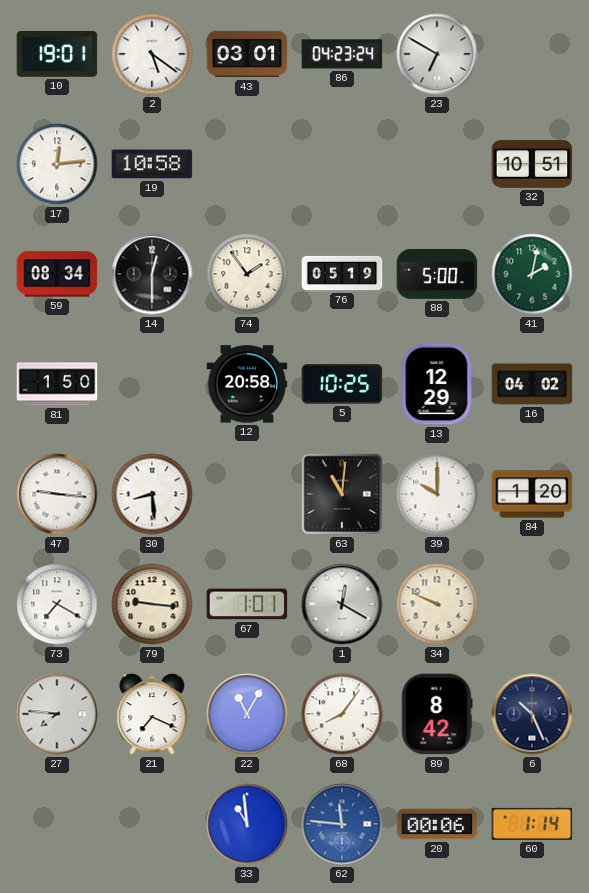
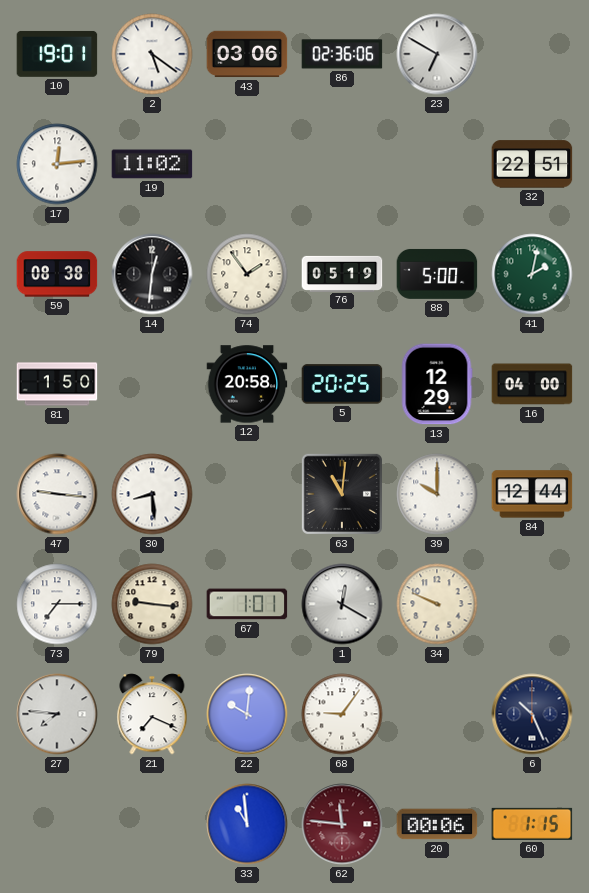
43: 03:01 -> 03:06 (247, 54)
86: 04:23 -> 02:36 (342, 54)
19: 10:58 -> 11:02 (152, 164)
32: 10:51 -> 22:51 (532, 164)
59: 08:34 -> 08:38 (57, 274)
14: 12:30 -> 12:31 (152, 274)
5: 10:25 -> 20:25 (342, 384)
16: 04:02 -> 04:00 (532, 384)
84: 1:20 -> 12:44 (532, 494)
73: 7:20 -> 7:15 (57, 604)
22: 11:05 -> 10:01 (247, 714)
68: 8:06 -> 9:06 (342, 714)
89: 8:42 -> none (437, 714)
62 dial: blue -> burgundy (342, 824)
60: 1:14 -> 1:15 (532, 824)
